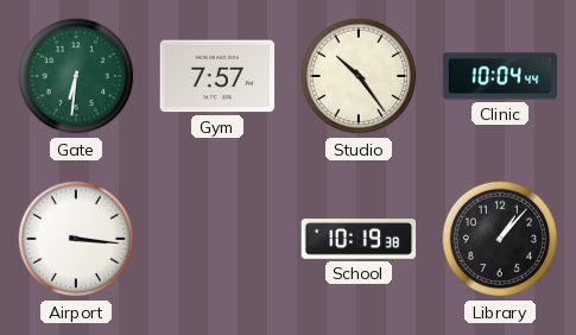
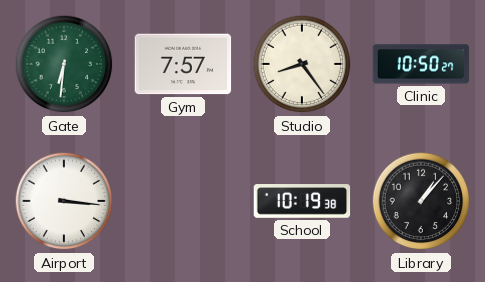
Studio: 10:24 -> 8:24 (302, 64)
Clinic: 10:04 -> 10:50 (421, 64)
